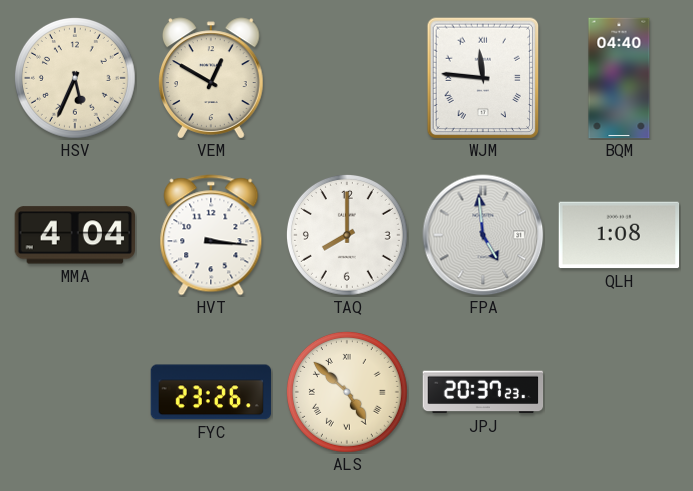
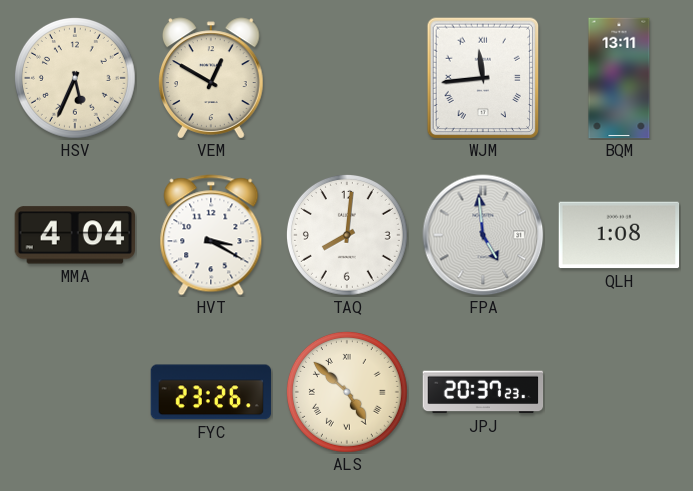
WJM: 11:46 -> 11:44 (483, 78)
BQM: 04:40 -> 13:11 (619, 78)
HVT: 3:16 -> 3:20 (211, 235)
TAQ: 8:00 -> 8:01 (347, 235)
